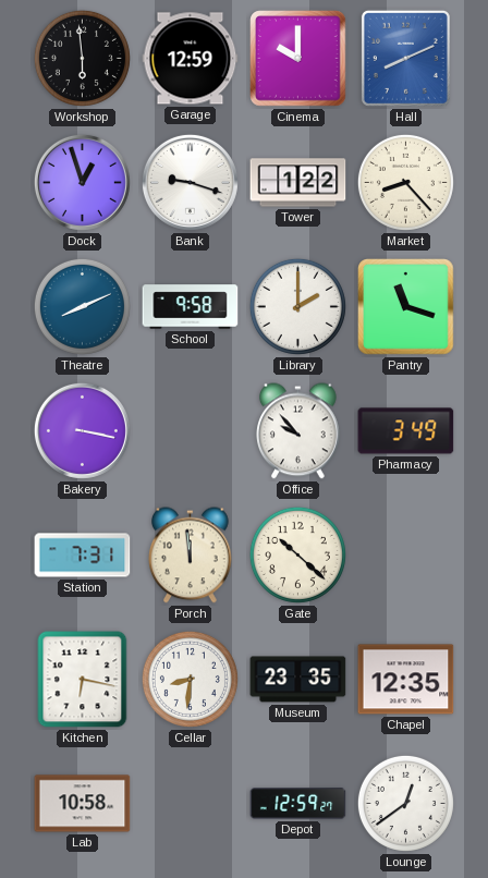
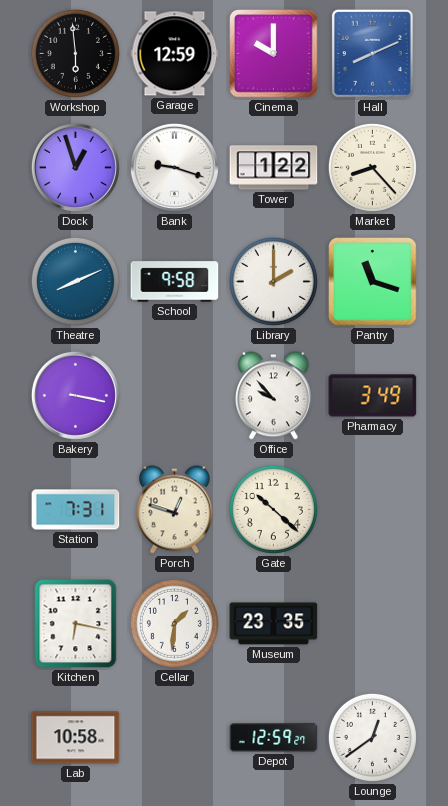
Porch: 11:59 -> 12:48 (175, 510)
Cellar: 8:31 -> 1:31 (174, 623)
Chapel: 12:35 -> none (406, 680)
